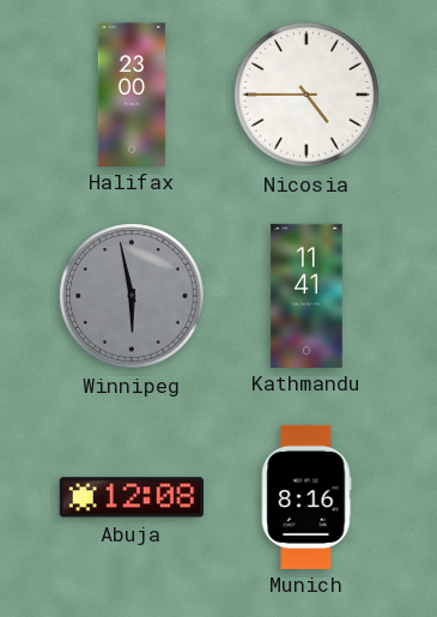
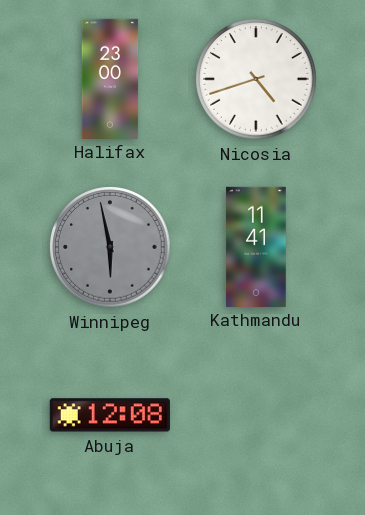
Nicosia: 4:45 -> 4:42 (256, 79)
Munich: 8:16 -> none (306, 496)
